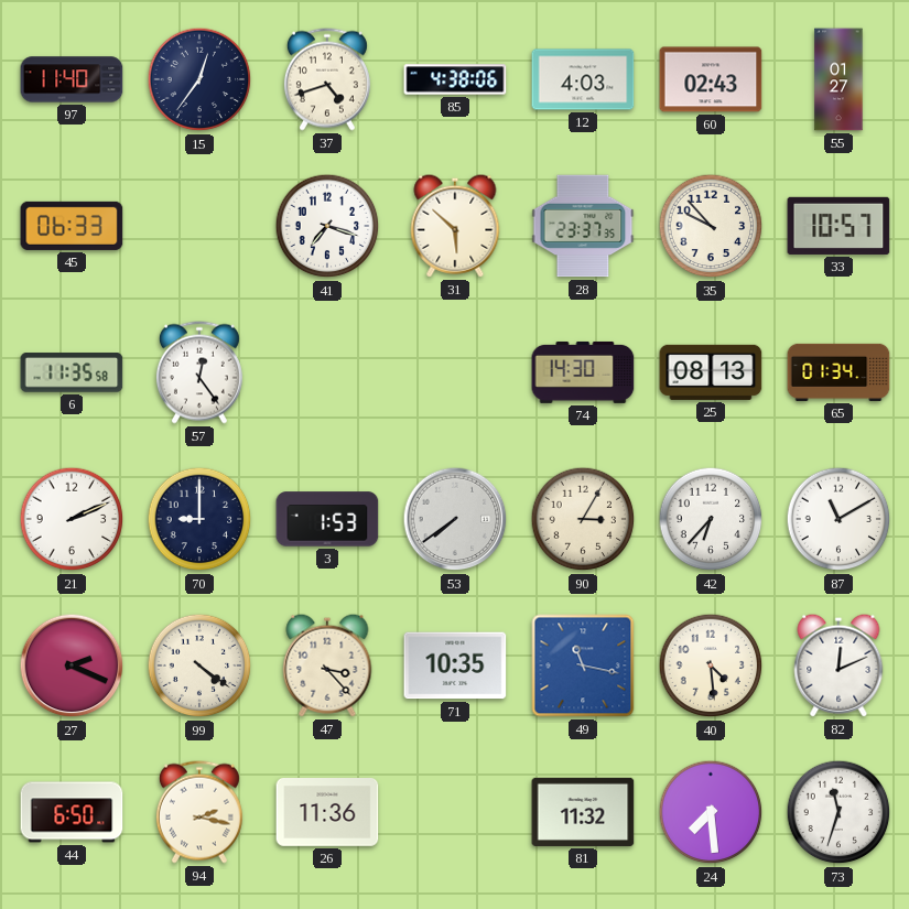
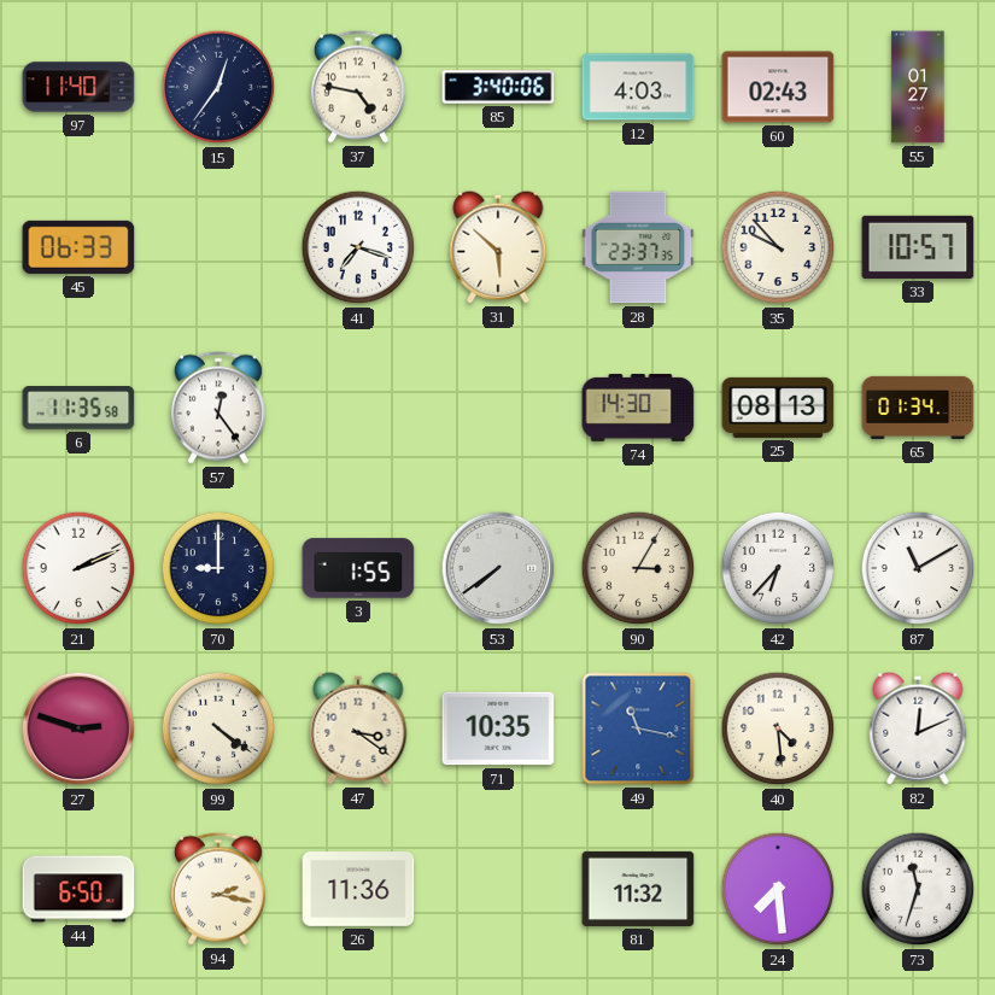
37: 4:42 -> 4:47 (358, 87)
85: 4:38 -> 3:40 (498, 87)
3: 1:53 -> 1:55 (358, 568)
27: 2:19 -> 2:48 (78, 728)
47: 3:23 -> 3:21 (358, 728)
